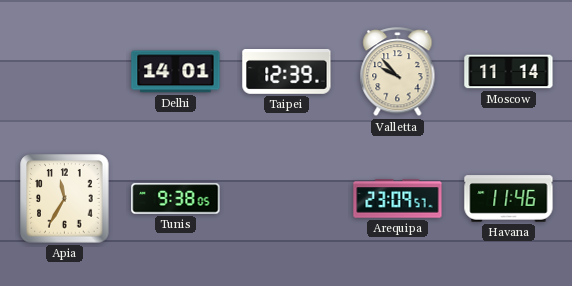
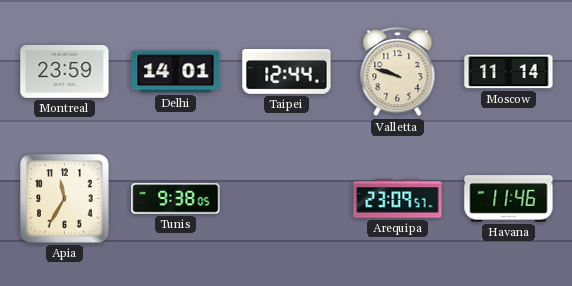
Montreal: none -> 23:59 (65, 72)
Taipei: 12:39 -> 12:44 (287, 72)
Valletta: 9:53 -> 9:48 (398, 73)
